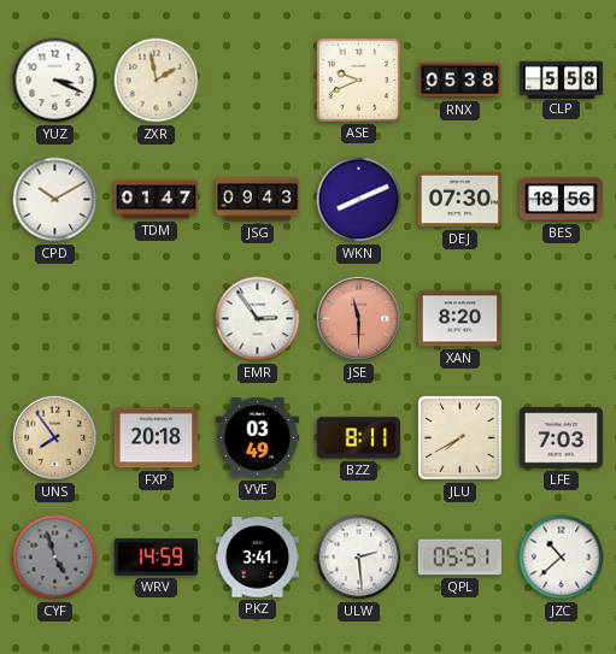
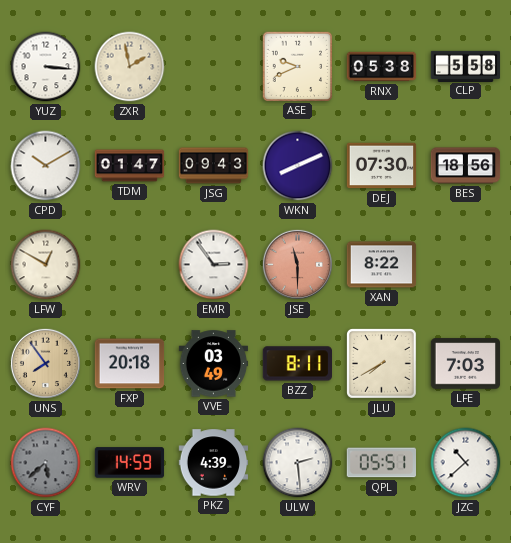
YUZ: 3:19 -> 3:16 (46, 67)
LFW: none -> 12:50 (46, 265)
XAN: 8:20 -> 8:22 (382, 265)
CYF: 4:57 -> 5:38 (46, 463)
PKZ: 3:41 -> 4:39 (214, 463)
